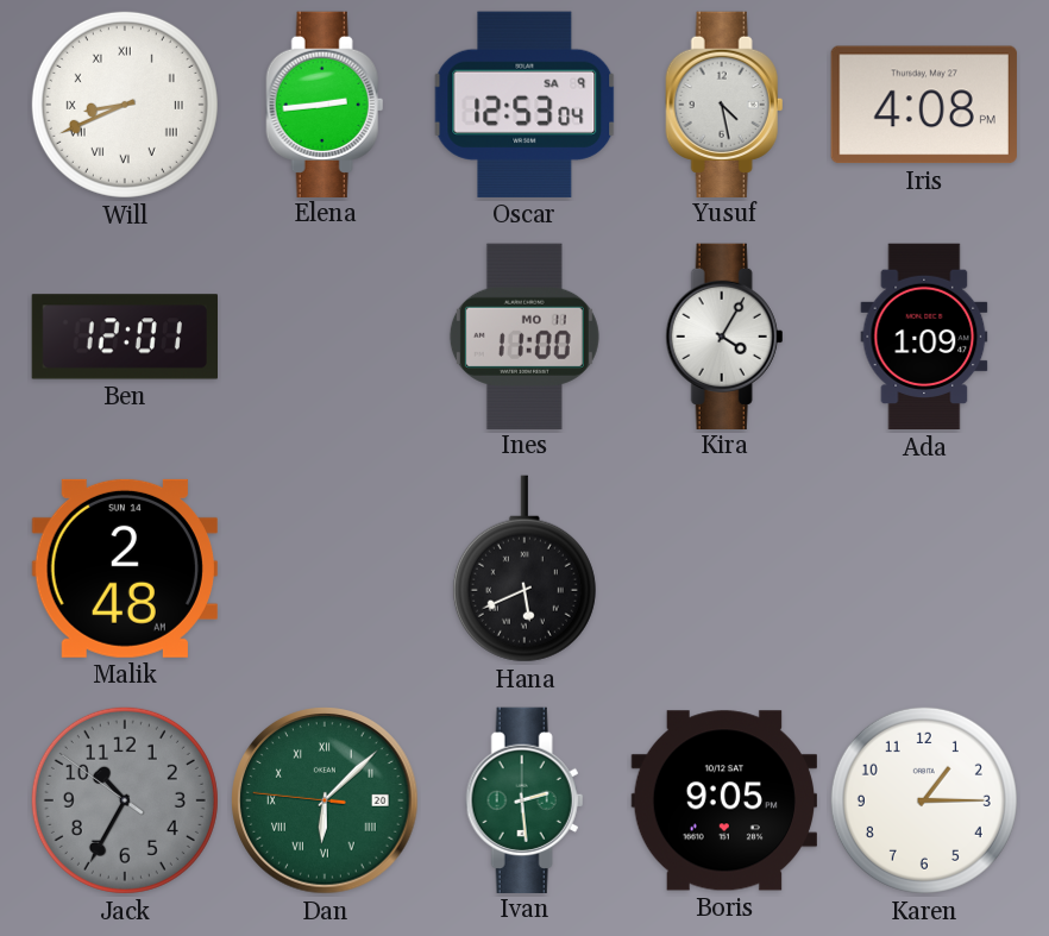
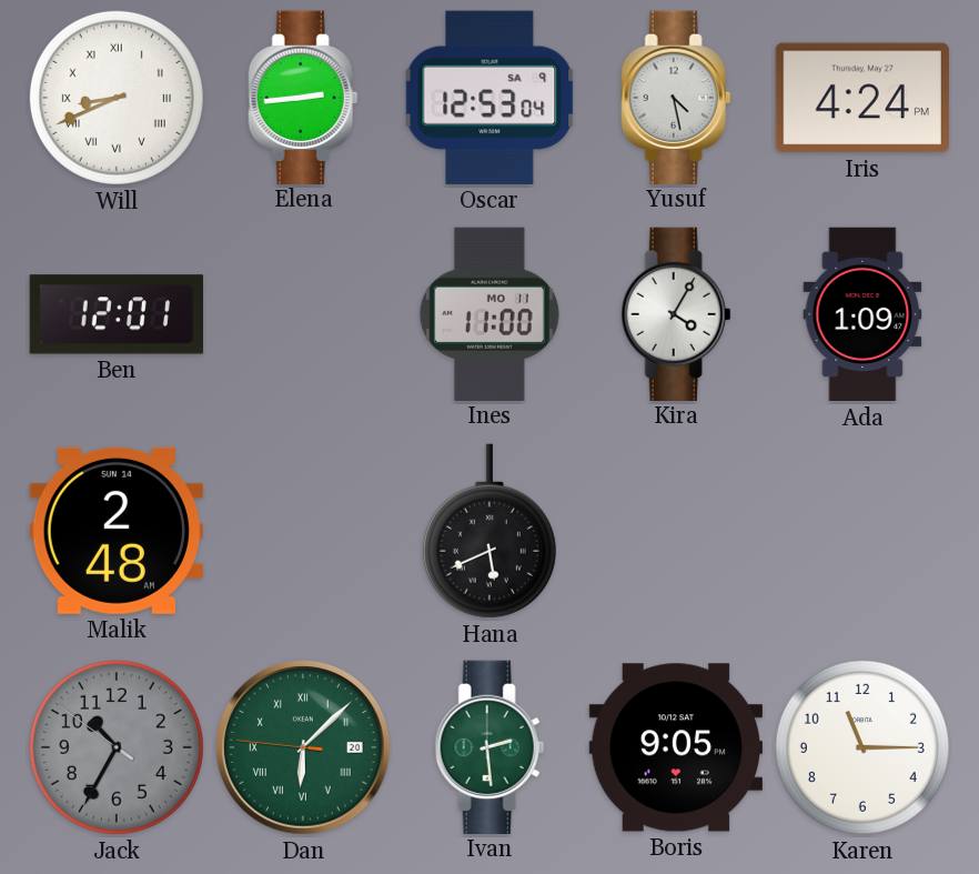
Iris: 4:08 -> 4:24 (862, 98)
Karen: 1:15 -> 11:15 (862, 747)
